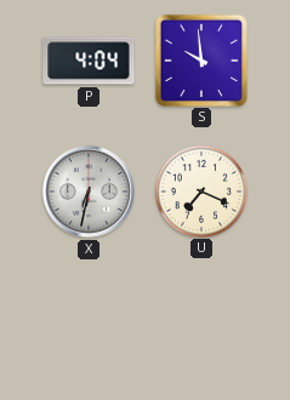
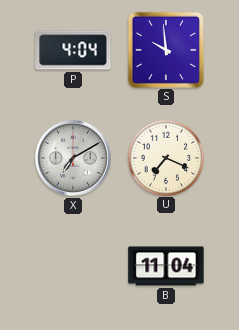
X: 6:32 -> 7:10 (73, 158)
B: none -> 11:04 (166, 266)
